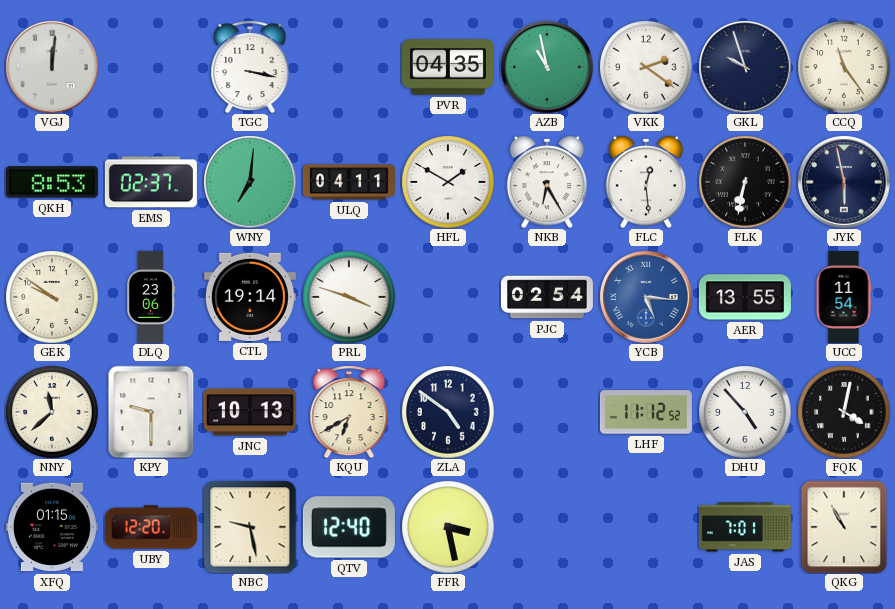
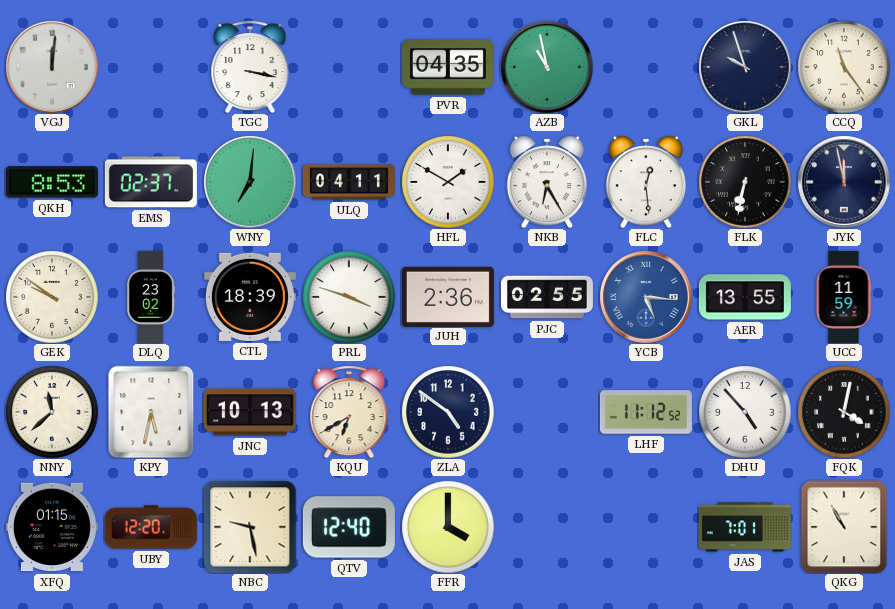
VKK: 2:21 -> none (646, 67)
JYK: 5:58 -> 11:58 (844, 182)
DLQ: 23:06 -> 23:02 (151, 297)
CTL: 19:14 -> 18:39 (250, 297)
JUH: none -> 2:36 (448, 296)
PJC: 02:54 -> 02:55 (547, 297)
UCC: 11:54 -> 11:59 (844, 297)
KPY: 9:30 -> 5:32 (151, 412)
FFR: 3:28 -> 4:00 (448, 527)
